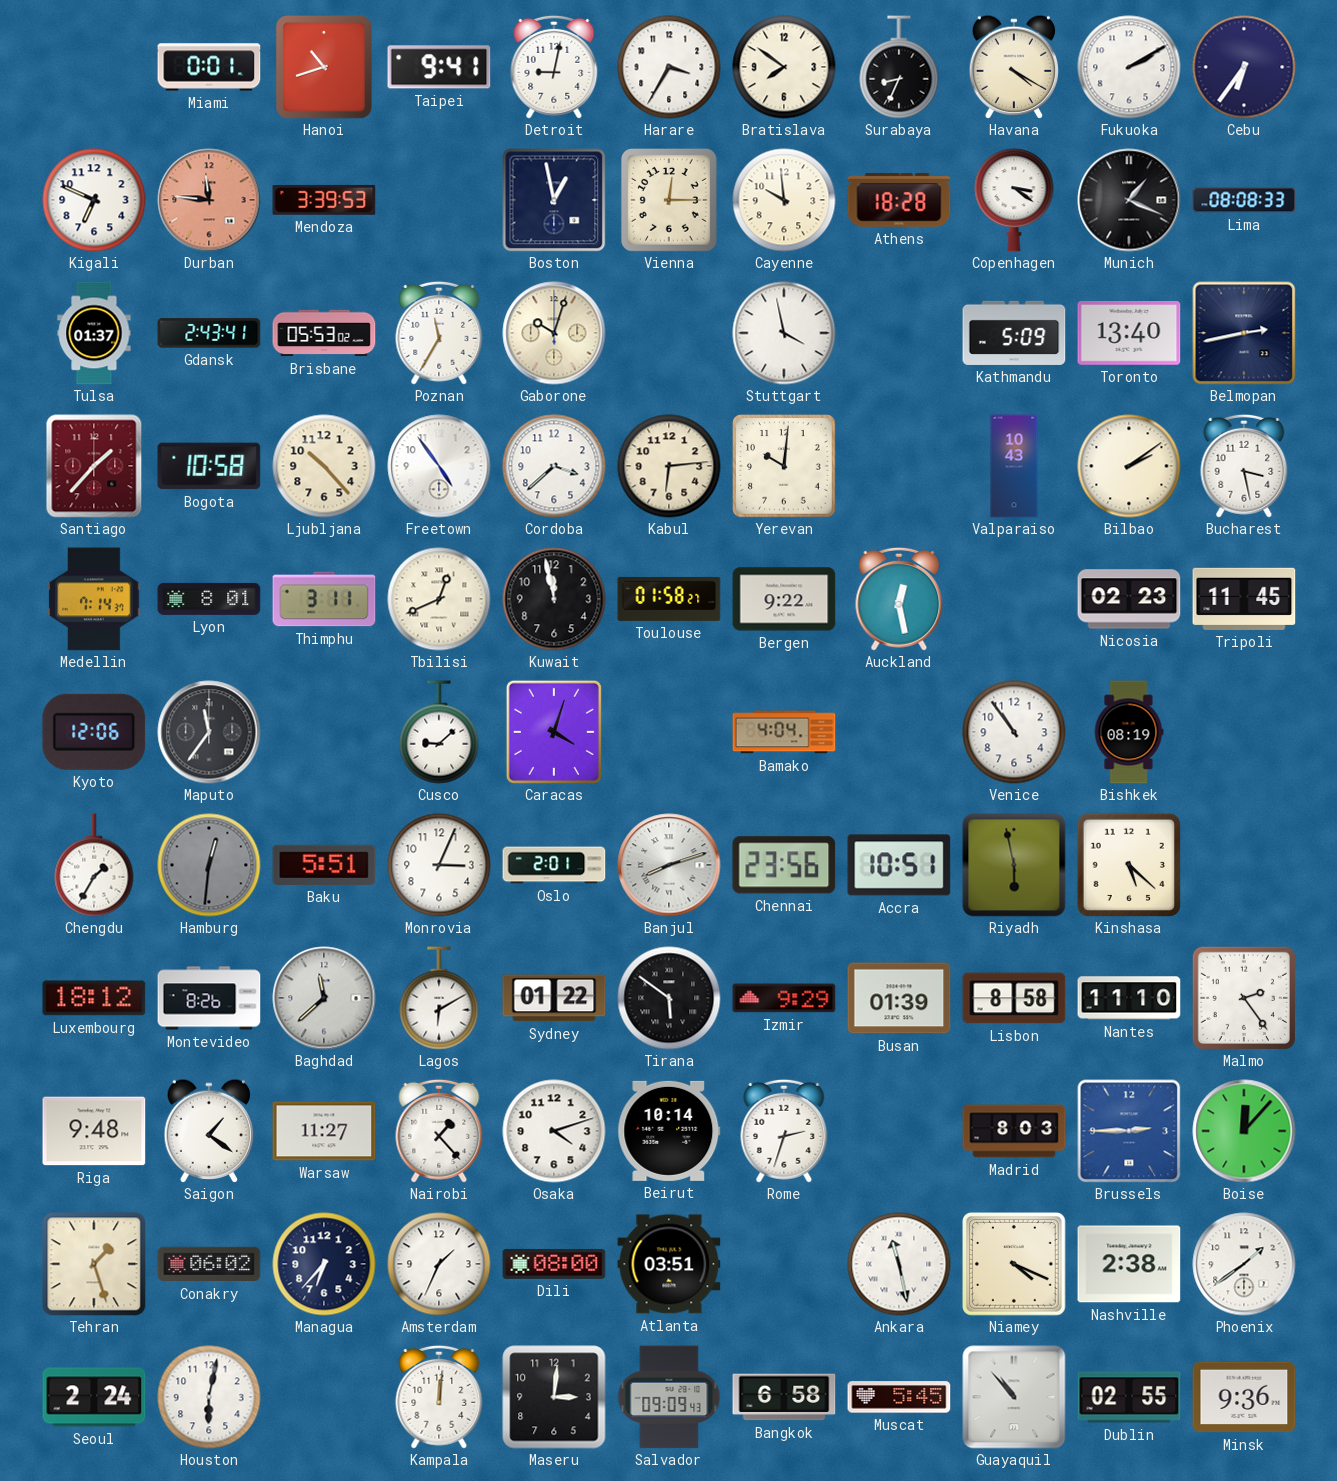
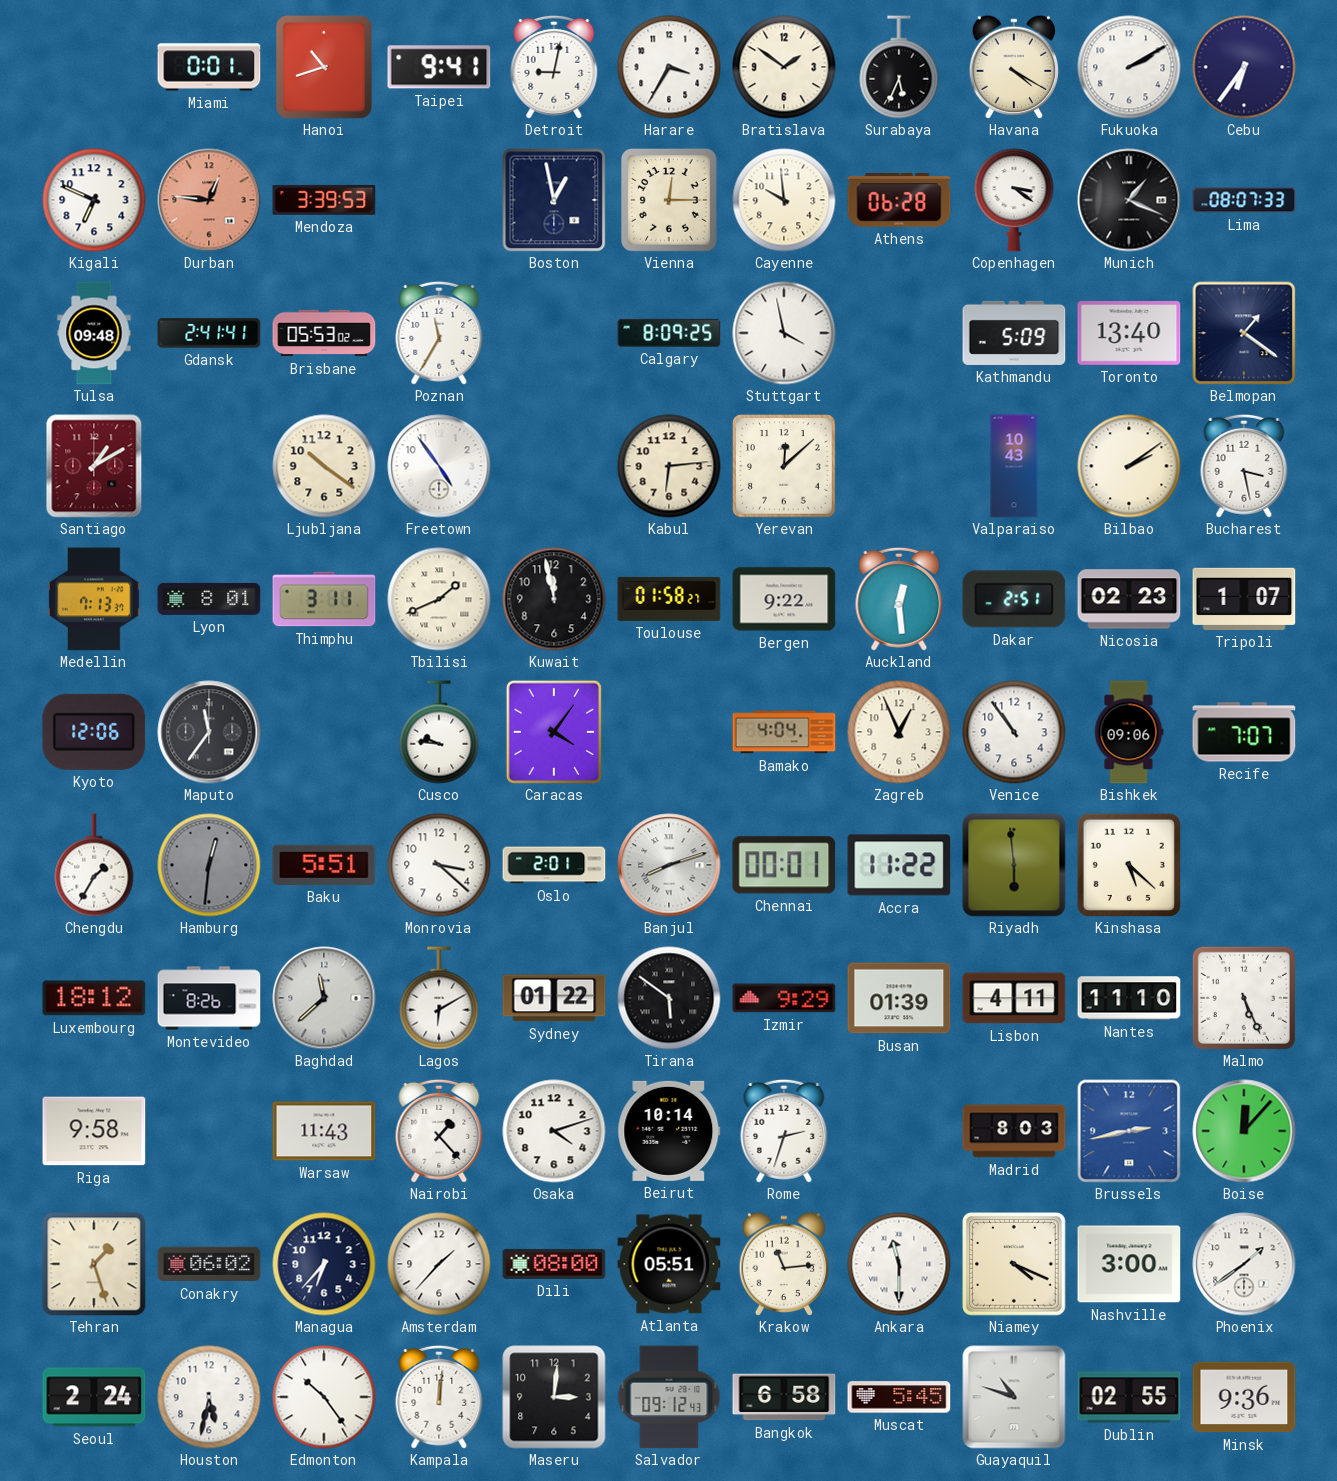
Bratislava: 7:51 -> 1:51 (784, 67)
Surabaya: 8:34 -> 5:34 (899, 67)
Durban: 11:46 -> 12:46 (209, 200)
Athens: 18:28 -> 06:28 (899, 200)
Lima: 08:08 -> 08:07 (1244, 200)
Tulsa: 01:37 -> 09:48 (94, 333)
Gdansk: 2:43 -> 2:41 (209, 333)
Gaborone: 10:03 -> none (554, 333)
Calgary: none -> 8:09 (669, 333)
Belmopan: 2:43 -> 1:21 (1244, 333)
Santiago: 1:37 -> 1:10 (94, 466)
Bogota: 10:58 -> none (209, 466)
Ljubljana: 10:23 -> 10:21 (324, 466)
Cordoba: 3:38 -> none (554, 466)
Yerevan: 10:01 -> 12:08 (785, 467)
Medellin: 7:14 -> 7:13 (94, 599)
Tbilisi: 12:41 -> 1:41 (439, 599)
Auckland: 12:28 -> 12:29 (899, 599)
Dakar: none -> 2:51 (1014, 599)
Tripoli: 11:45 -> 1:07 (1244, 599)
Cusco: 9:08 -> 9:46 (439, 732)
Caracas: 4:03 -> 4:06 (554, 732)
Zagreb: none -> 12:56 (899, 732)
Bishkek: 08:19 -> 09:06 (1129, 732)
Recife: none -> 7:07 (1244, 732)
Monrovia: 3:04 -> 3:22 (439, 865)
Chennai: 23:56 -> 00:01 (784, 865)
Accra: 10:51 -> 11:22 (899, 865)
Riyadh: 5:58 -> 5:59 (1014, 865)
Lisbon: 8:58 -> 4:11 (1014, 998)
Malmo: 2:24 -> 5:26 (1244, 998)
Riga: 9:48 -> 9:58 (94, 1131)
Saigon: 1:21 -> none (209, 1130)
Warsaw: 11:27 -> 11:43 (324, 1131)
Brussels: 2:45 -> 2:43 (1129, 1131)
Amsterdam: 1:34 -> 1:37 (439, 1264)
Atlanta: 03:51 -> 05:51 (669, 1264)
Krakow: none -> 11:14 (784, 1263)
Ankara: 11:28 -> 11:30 (899, 1264)
Nashville: 2:38 -> 3:00 (1129, 1264)
Houston: 6:02 -> 5:32 (209, 1397)
Edmonton: none -> 10:24 (324, 1397)
Salvador: 09:09 -> 09:12 (669, 1397)
Guayaquil: 10:53 -> 10:48 (1014, 1397)
